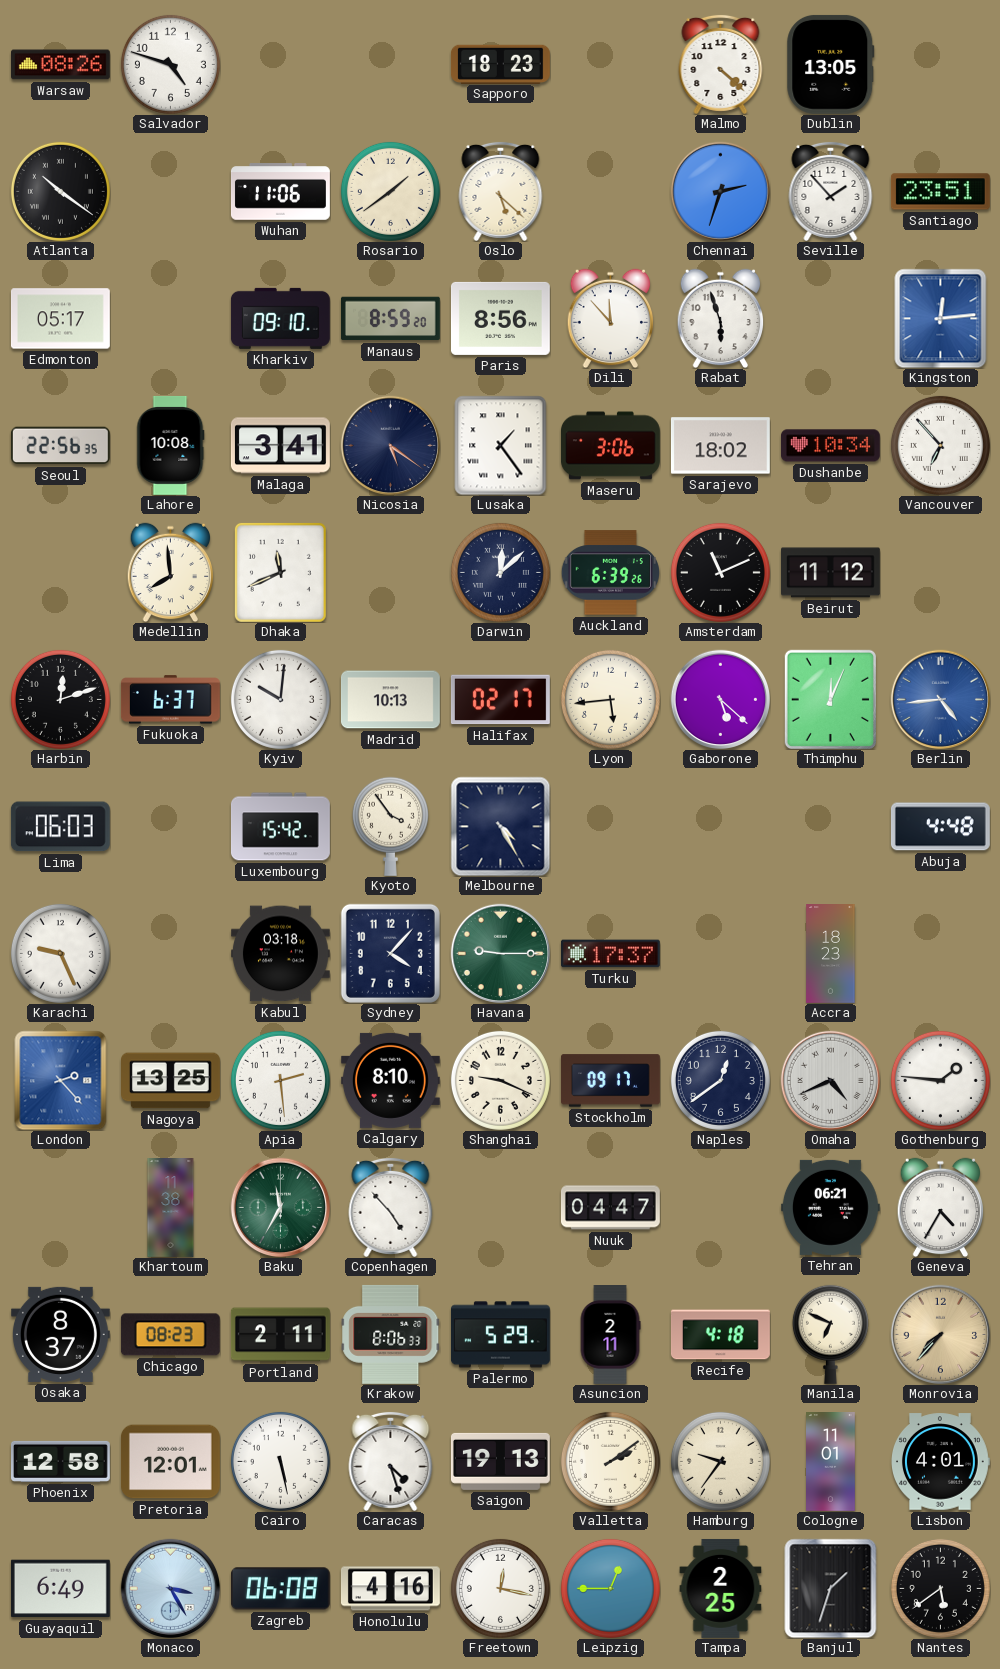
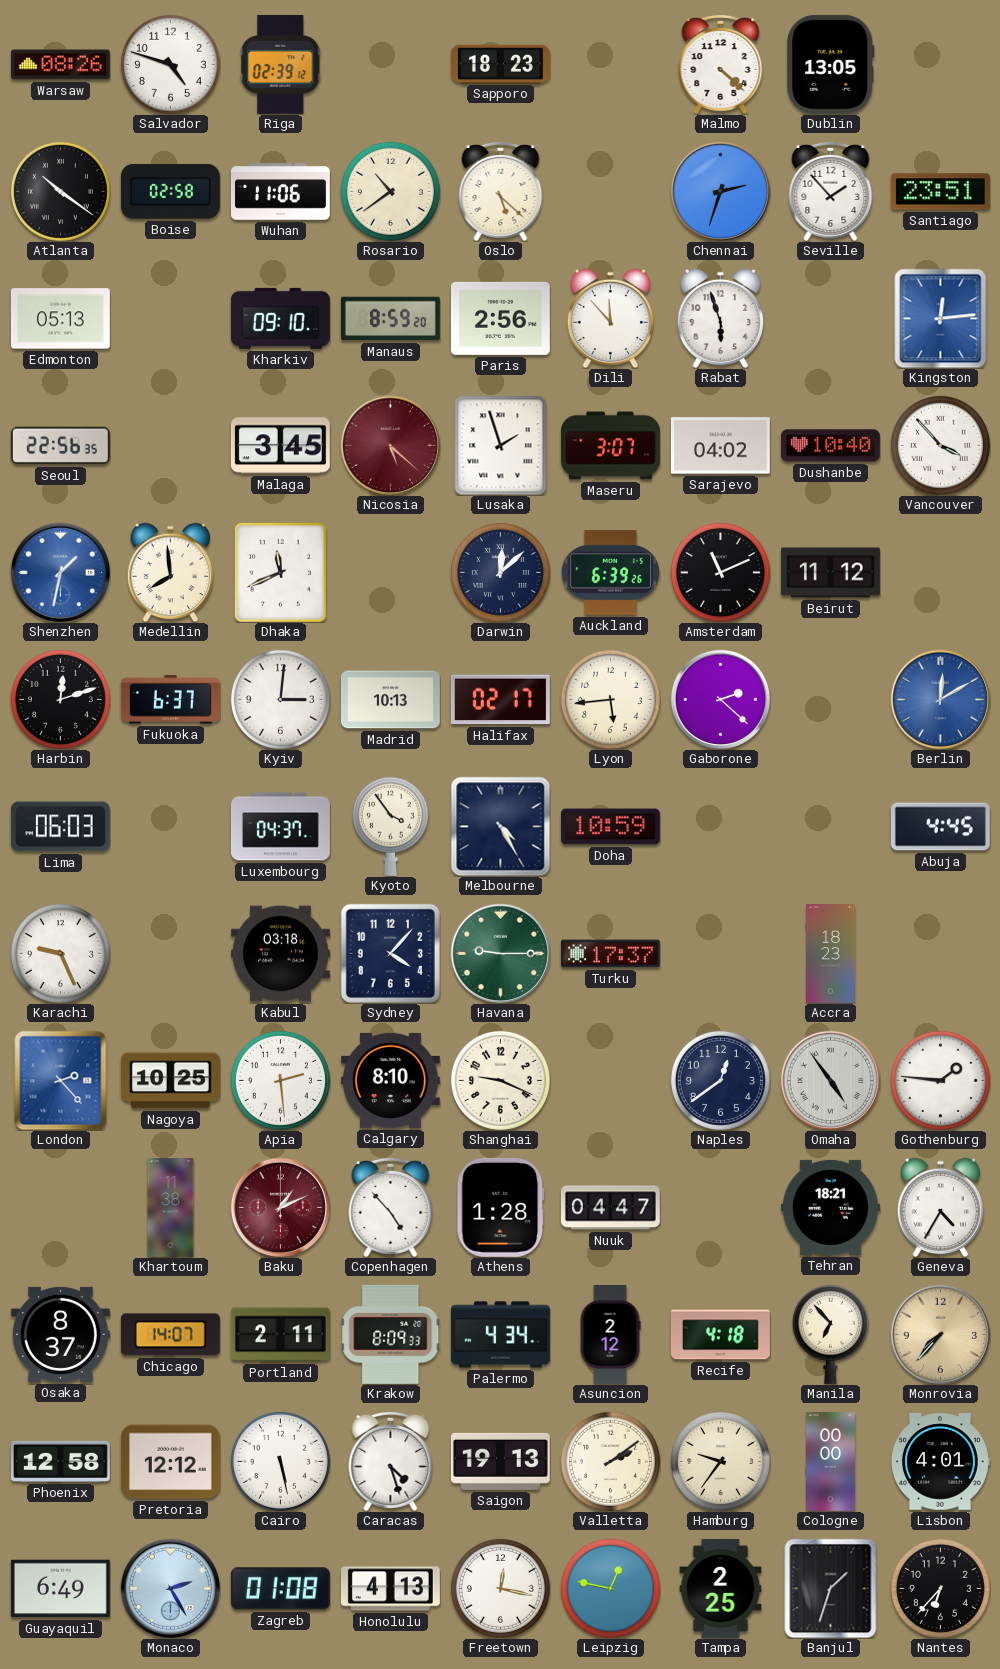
Riga: none -> 02:39 (281, 64)
Boise: none -> 02:58 (170, 191)
Rosario: 1:39 -> 10:39 (390, 191)
Edmonton: 05:17 -> 05:13 (60, 319)
Paris: 8:56 -> 2:56 (500, 318)
Lahore: 10:08 -> none (171, 445)
Malaga: 3:41 -> 3:45 (280, 446)
Nicosia: 5:21 -> 5:22 (390, 445)
Nicosia dial: navy -> burgundy (390, 445)
Lusaka: 1:24 -> 1:57 (501, 445)
Maseru: 3:06 -> 3:07 (610, 446)
Sarajevo: 18:02 -> 04:02 (720, 446)
Dushanbe: 10:34 -> 10:40 (830, 446)
Vancouver: 6:53 -> 3:53 (940, 445)
Shenzhen: none -> 1:32 (60, 572)
Kyiv: 10:01 -> 3:01 (280, 699)
Gaborone: 5:22 -> 2:22 (720, 699)
Thimphu: 12:04 -> none (830, 699)
Berlin: 4:44 -> 12:10 (940, 699)
Luxembourg: 15:42 -> 04:37 (281, 827)
Doha: none -> 10:59 (610, 827)
Abuja: 4:48 -> 4:45 (940, 827)
Nagoya: 13:25 -> 10:25 (171, 1081)
Stockholm: 09:17 -> none (610, 1081)
Omaha: 4:41 -> 4:54 (830, 1080)
Baku: 11:35 -> 1:11 (280, 1207)
Baku dial: green -> burgundy (280, 1207)
Athens: none -> 1:28 (501, 1207)
Tehran: 06:21 -> 18:21 (830, 1207)
Chicago: 08:23 -> 14:07 (170, 1335)
Krakow: 8:06 -> 8:09 (390, 1334)
Palermo: 5:29 -> 4:34 (500, 1335)
Asuncion: 2:11 -> 2:12 (610, 1335)
Manila: 6:49 -> 6:53 (830, 1334)
Pretoria: 12:01 -> 12:12 (170, 1462)
Cologne: 11:01 -> 00:00 (831, 1462)
Monaco: 3:25 -> 2:25 (170, 1588)
Zagreb: 06:08 -> 01:08 (280, 1589)
Honolulu: 4:16 -> 4:13 (390, 1589)
Leipzig: 12:45 -> 12:47 (610, 1588)
Nantes: 5:39 -> 6:37 (940, 1588)
